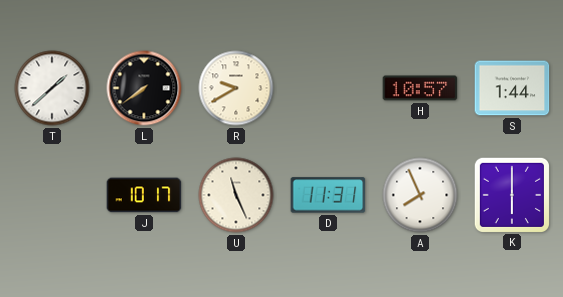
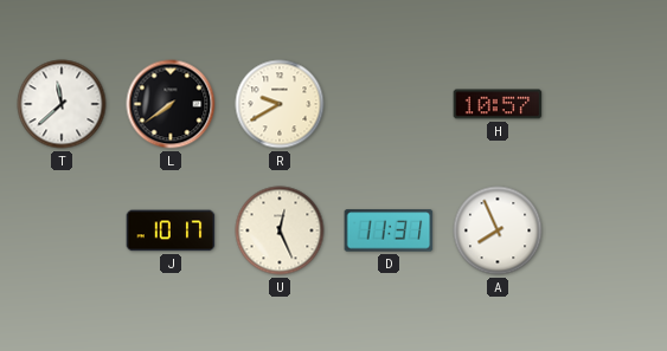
T: 1:38 -> 11:38 (62, 104)
S: 1:44 -> none (512, 88)
U: 11:26 -> 12:26 (280, 230)
K: 6:00 -> none (511, 194)
